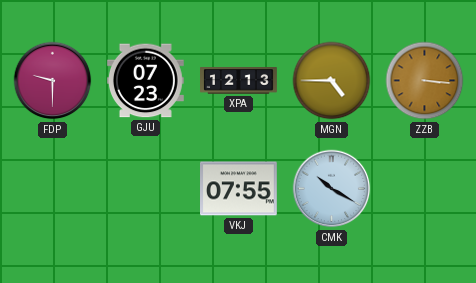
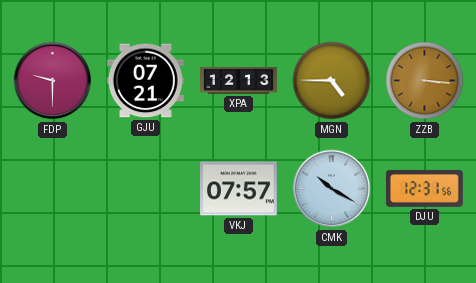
GJU: 07:23 -> 07:21 (145, 81)
VKJ: 07:55 -> 07:57 (239, 189)
DJU: none -> 12:31 (424, 188)
